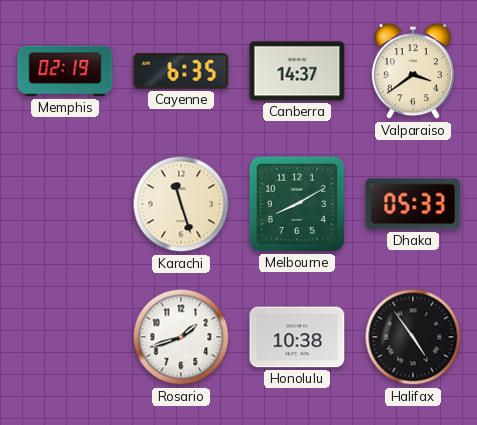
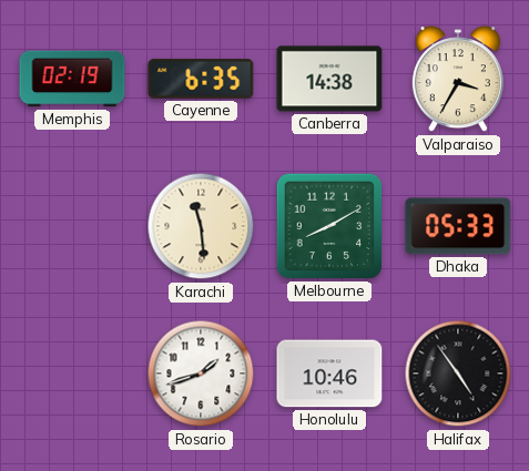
Canberra: 14:37 -> 14:38 (329, 79)
Valparaiso: 3:39 -> 3:35 (458, 80)
Karachi: 11:27 -> 11:29 (201, 226)
Honolulu: 10:38 -> 10:46 (329, 373)
